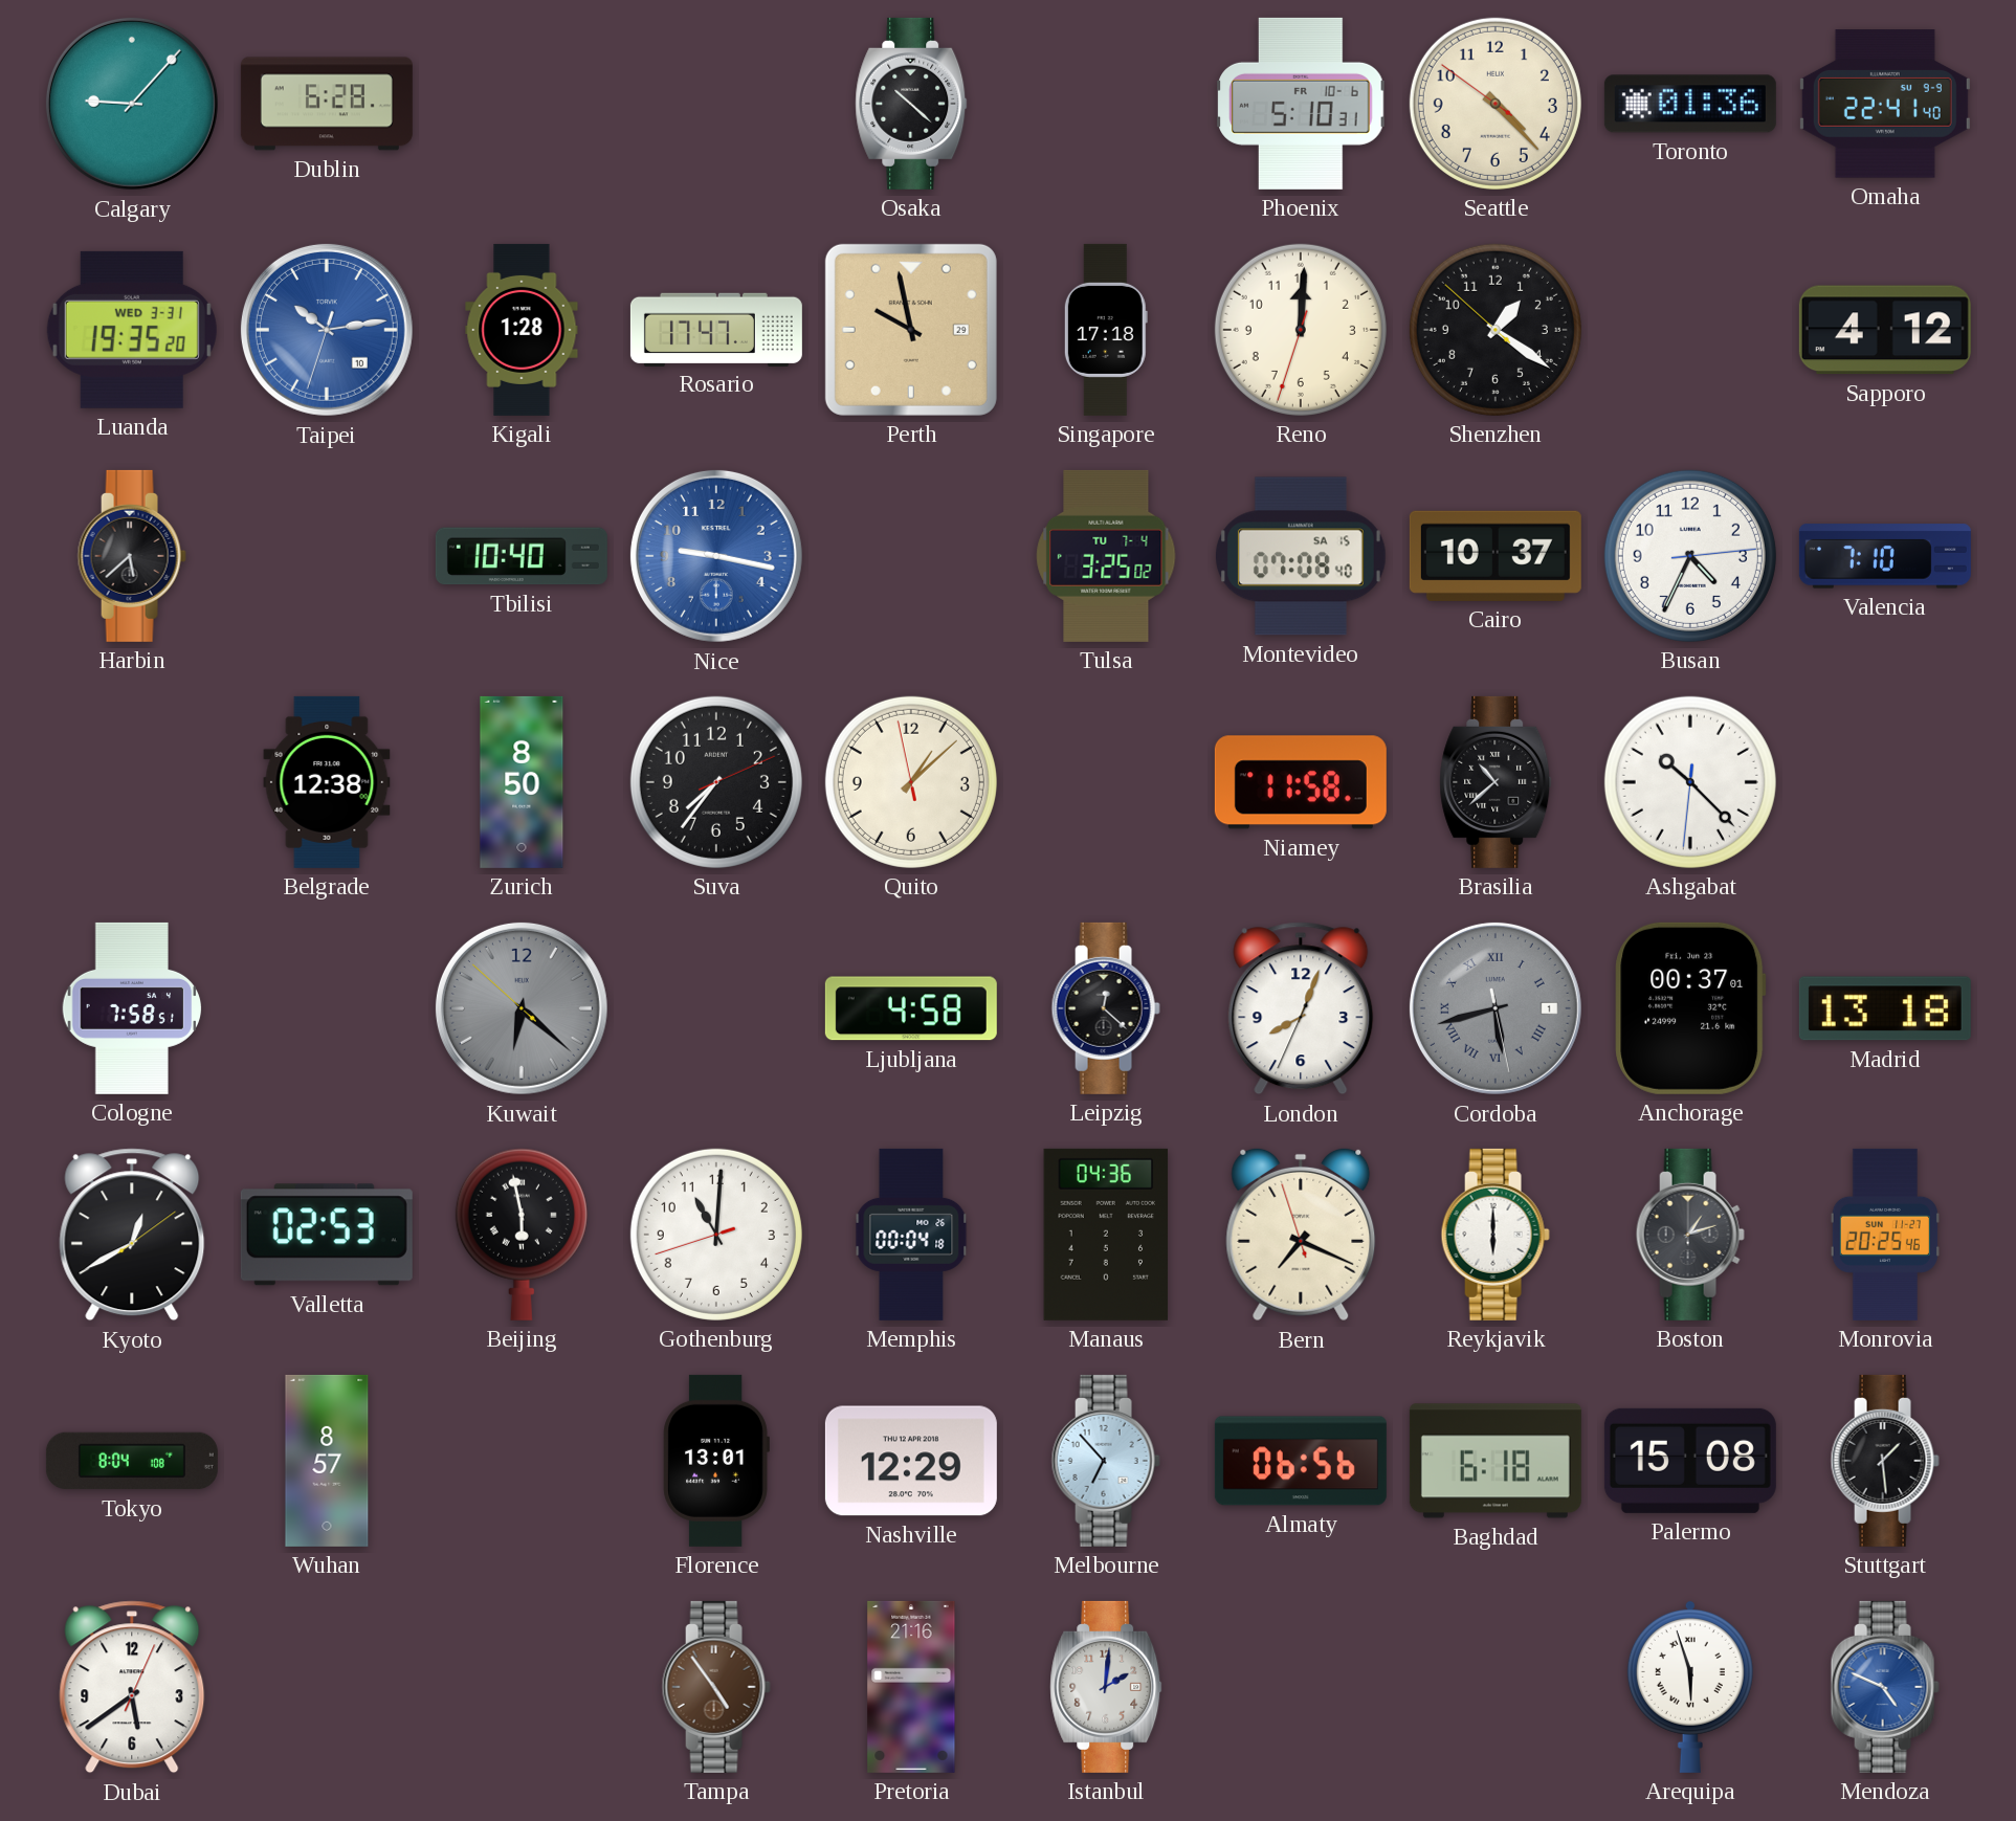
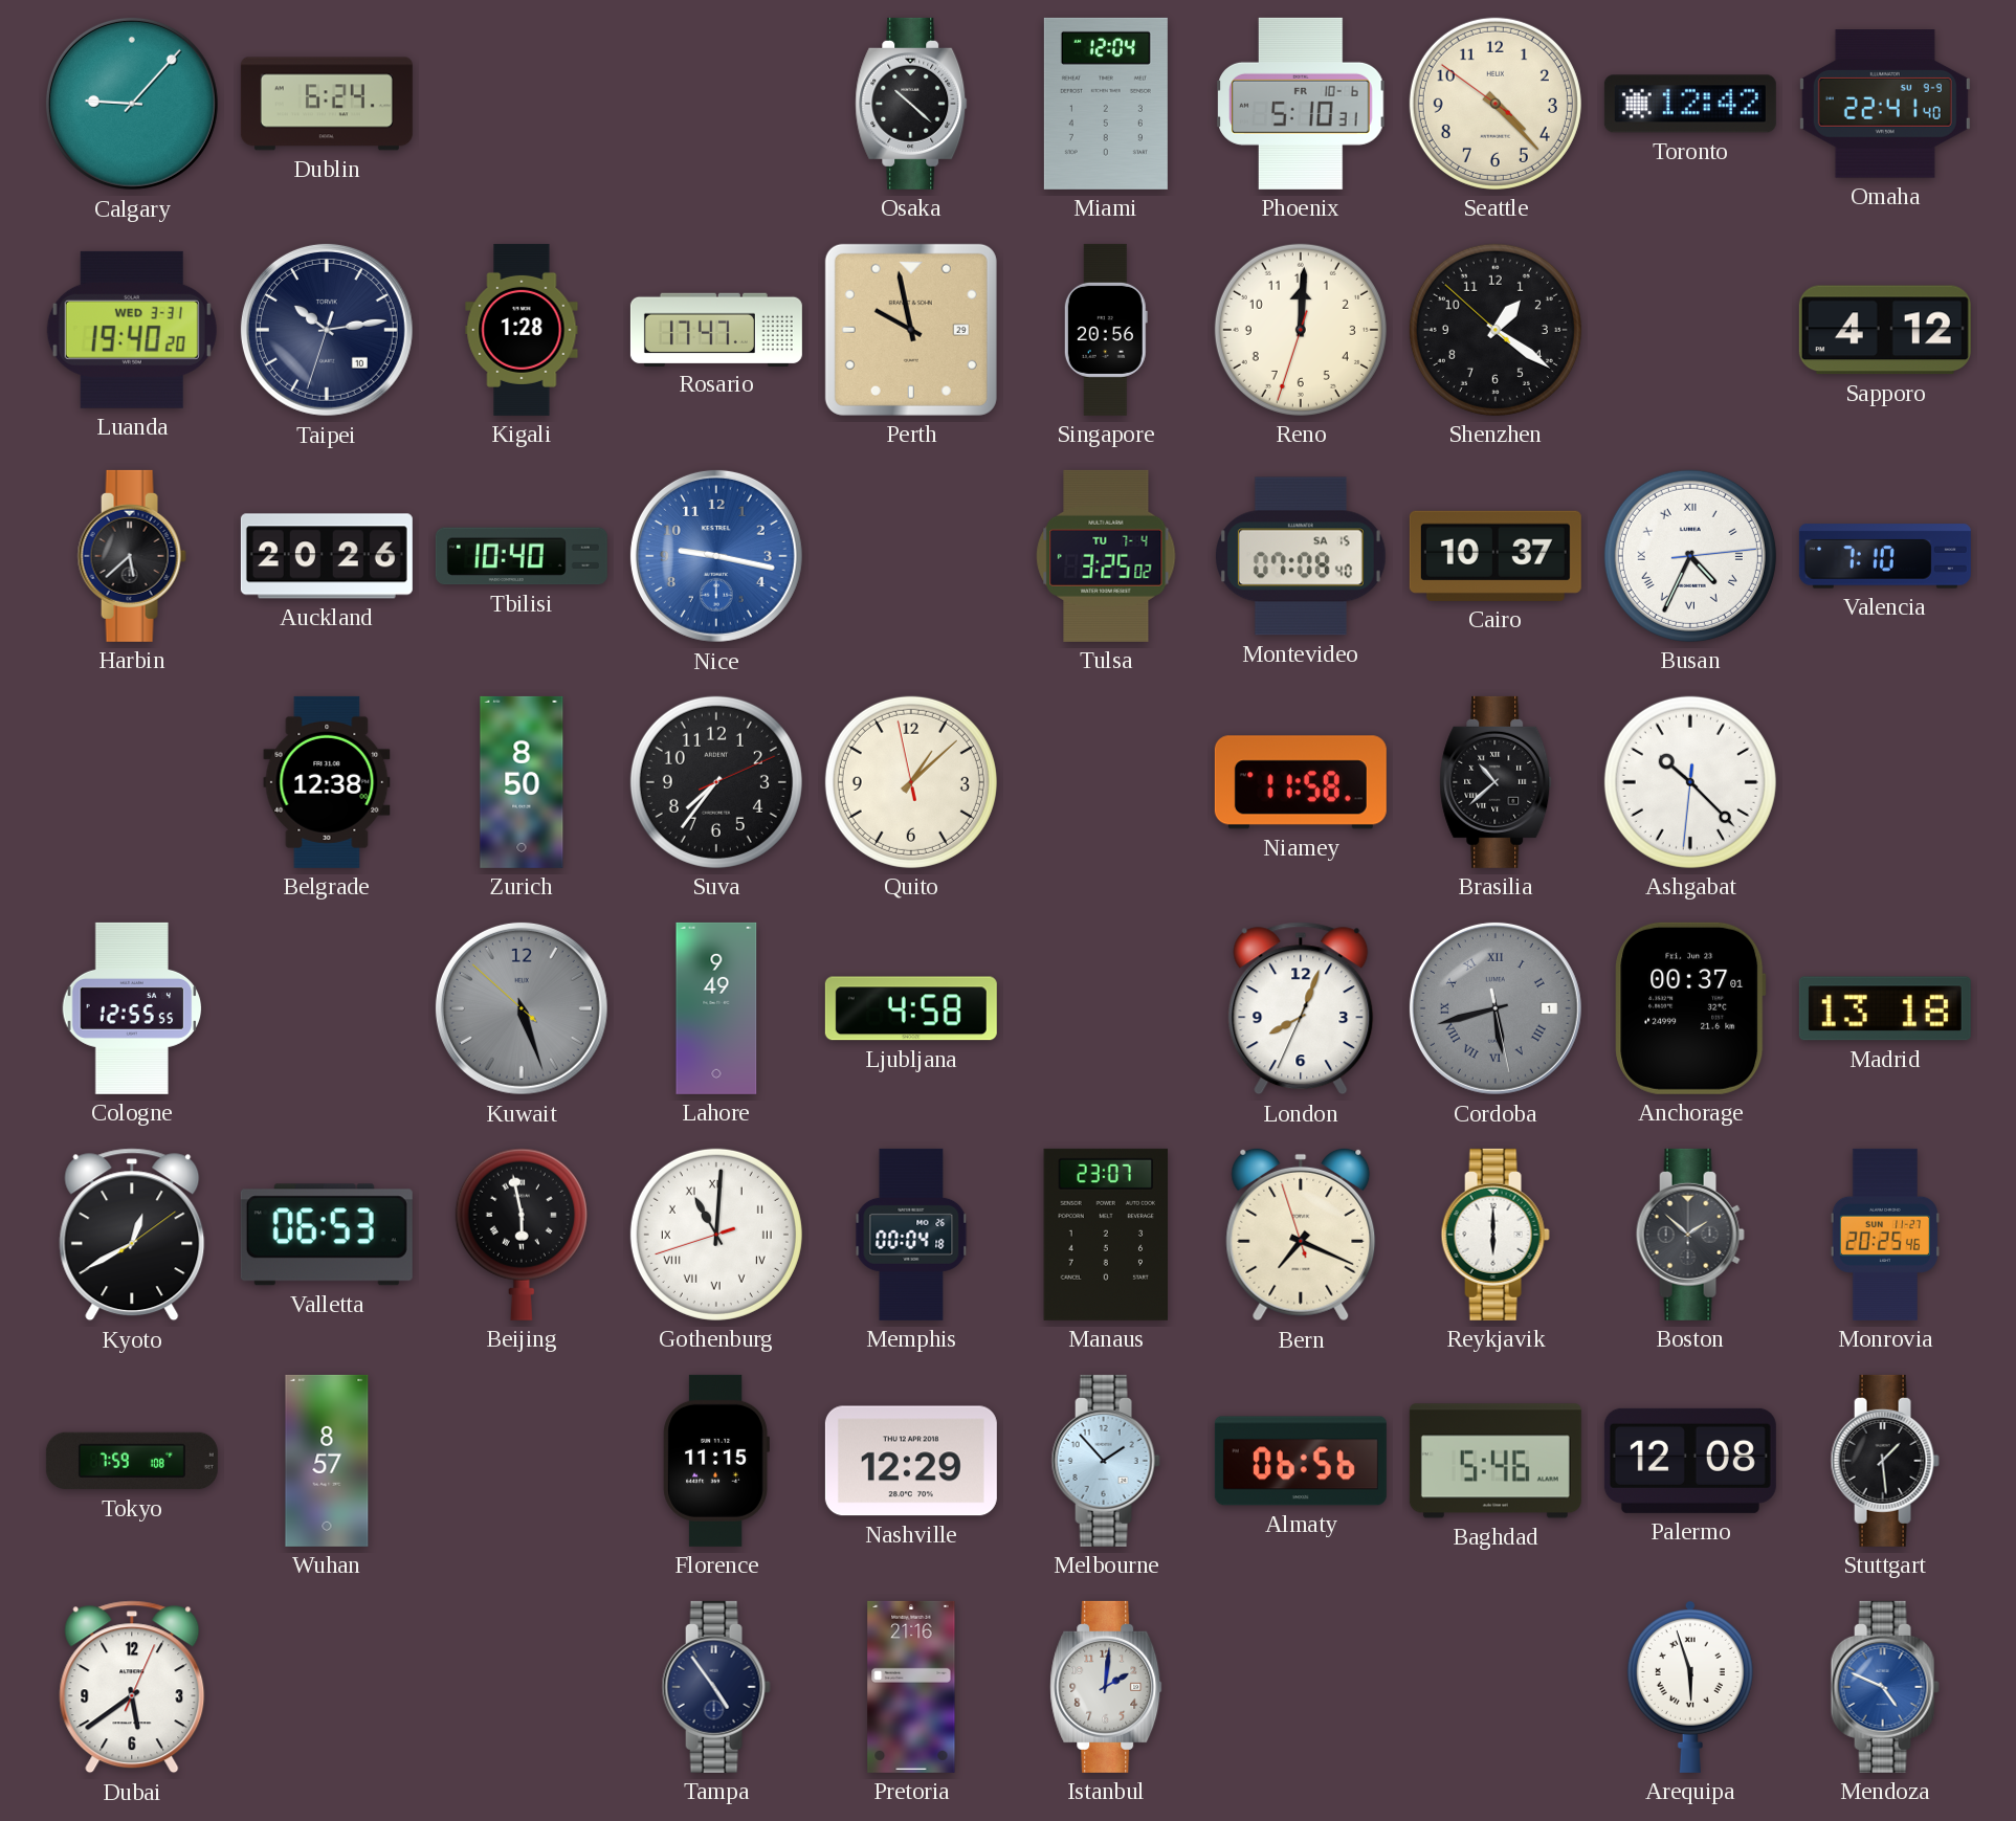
Dublin: 6:28 -> 6:24 (327, 104)
Miami: none -> 12:04 (1106, 104)
Toronto: 01:36 -> 12:42 (1690, 104)
Luanda: 19:35 -> 19:40 (132, 330)
Taipei dial: blue -> navy (327, 330)
Singapore: 17:18 -> 20:56 (1106, 330)
Auckland: none -> 20:26 (327, 556)
Busan numerals: Arabic -> Roman (1690, 556)
Cologne: 7:58 -> 12:55 (132, 1008)
Kuwait: 6:21 -> 5:26 (522, 1008)
Lahore: none -> 9:49 (716, 1008)
Leipzig: 12:22 -> none (1106, 1008)
Valletta: 02:53 -> 06:53 (327, 1235)
Gothenburg numerals: Arabic -> Roman (716, 1235)
Manaus: 04:36 -> 23:07 (1106, 1235)
Boston: 1:12 -> 1:52 (1690, 1235)
Tokyo: 8:04 -> 7:59 (132, 1461)
Florence: 13:01 -> 11:15 (716, 1461)
Melbourne: 6:53 -> 1:53 (1106, 1461)
Baghdad: 6:18 -> 5:46 (1496, 1461)
Palermo: 15:08 -> 12:08 (1690, 1461)
Tampa dial: brown -> navy (716, 1687)
